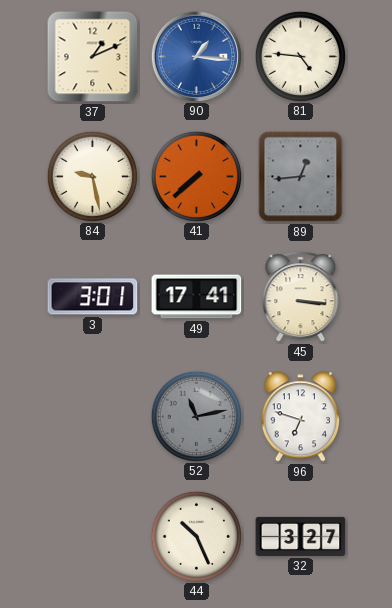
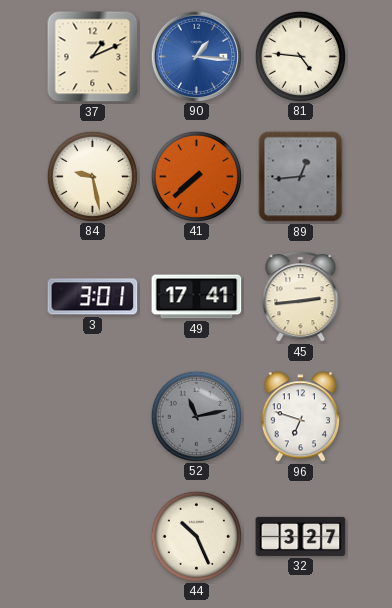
45: 3:16 -> 2:44 (301, 297)
